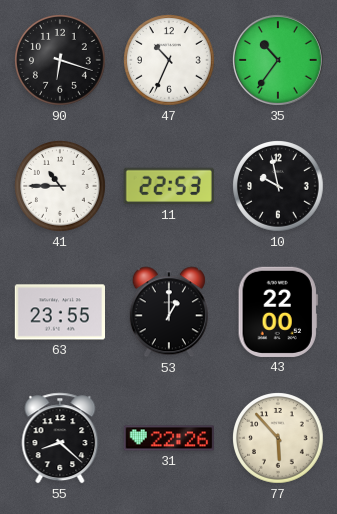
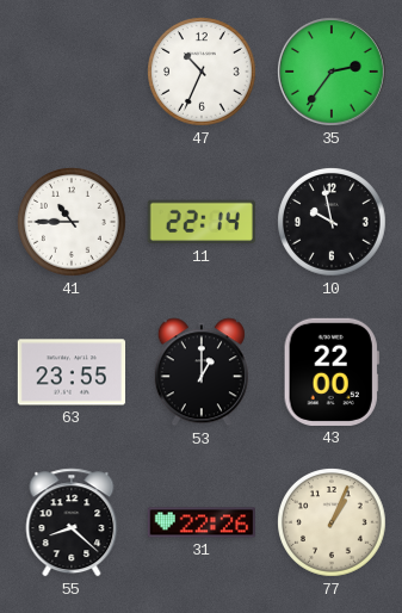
90: 6:18 -> none (61, 61)
35: 10:36 -> 2:36 (332, 72)
11: 22:53 -> 22:14 (202, 222)
77: 5:53 -> 1:04 (333, 524)
